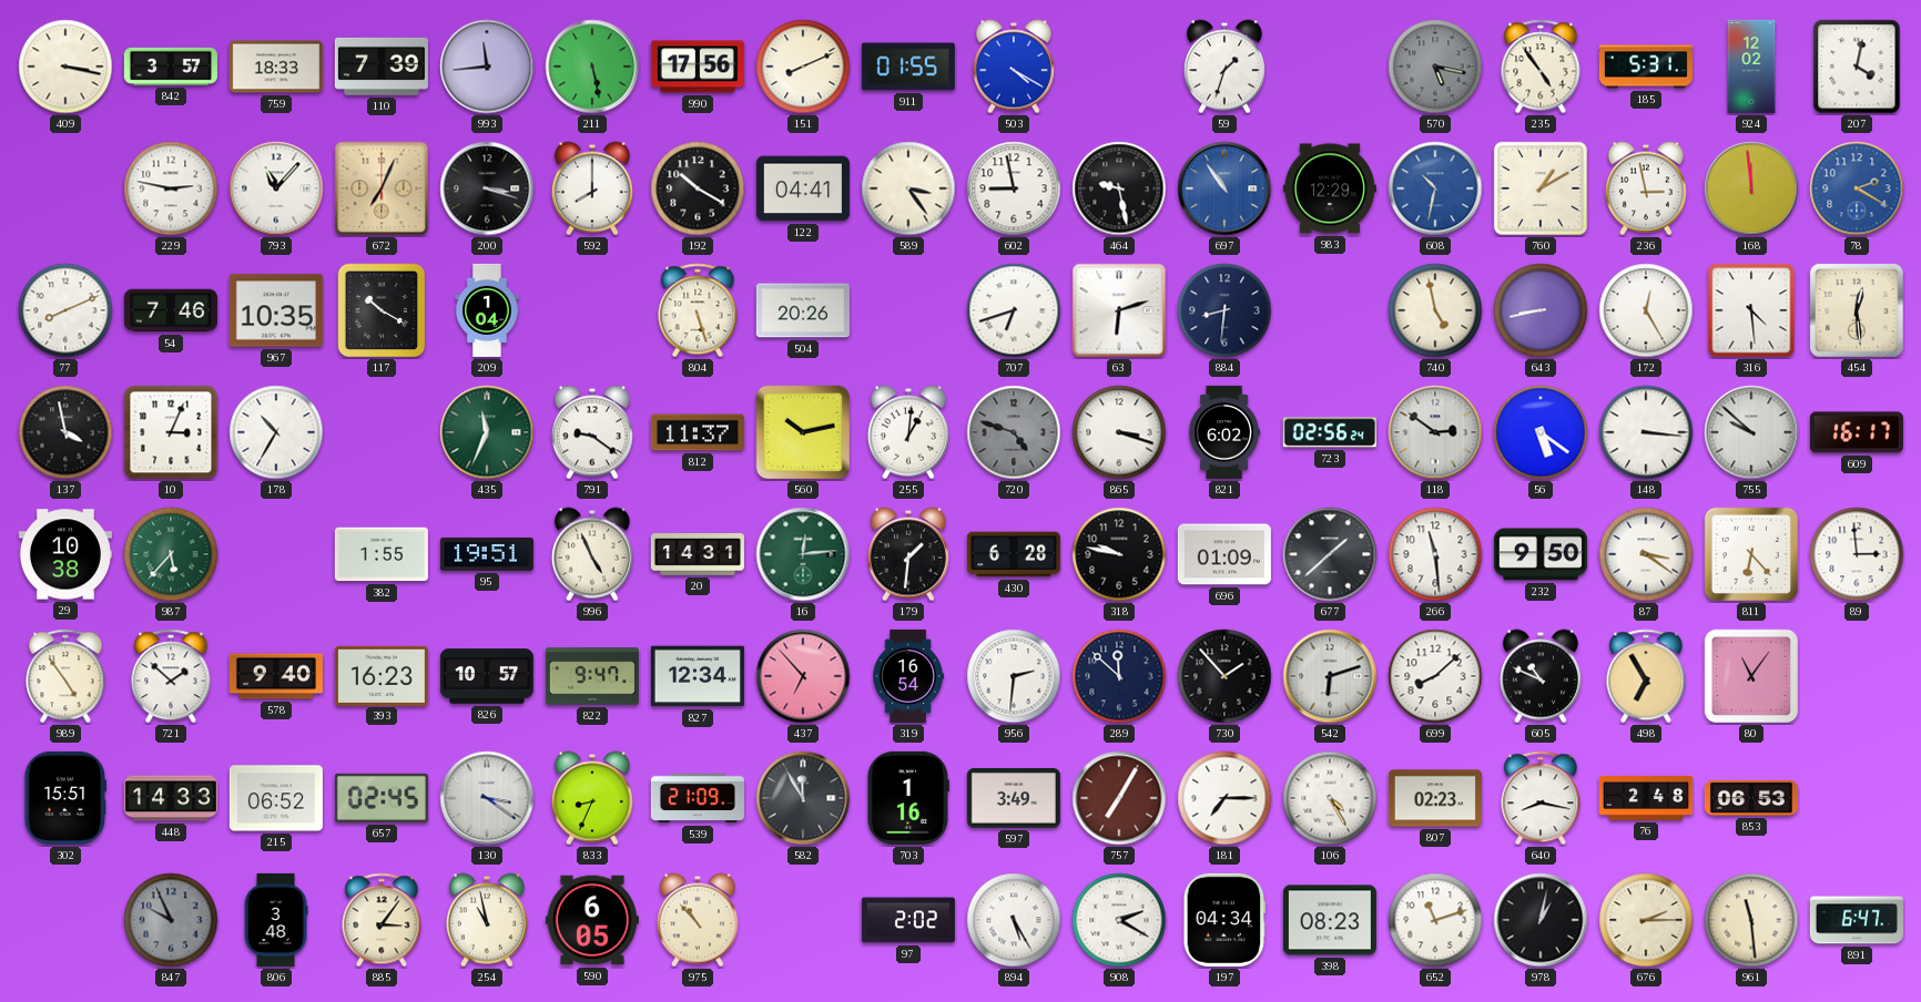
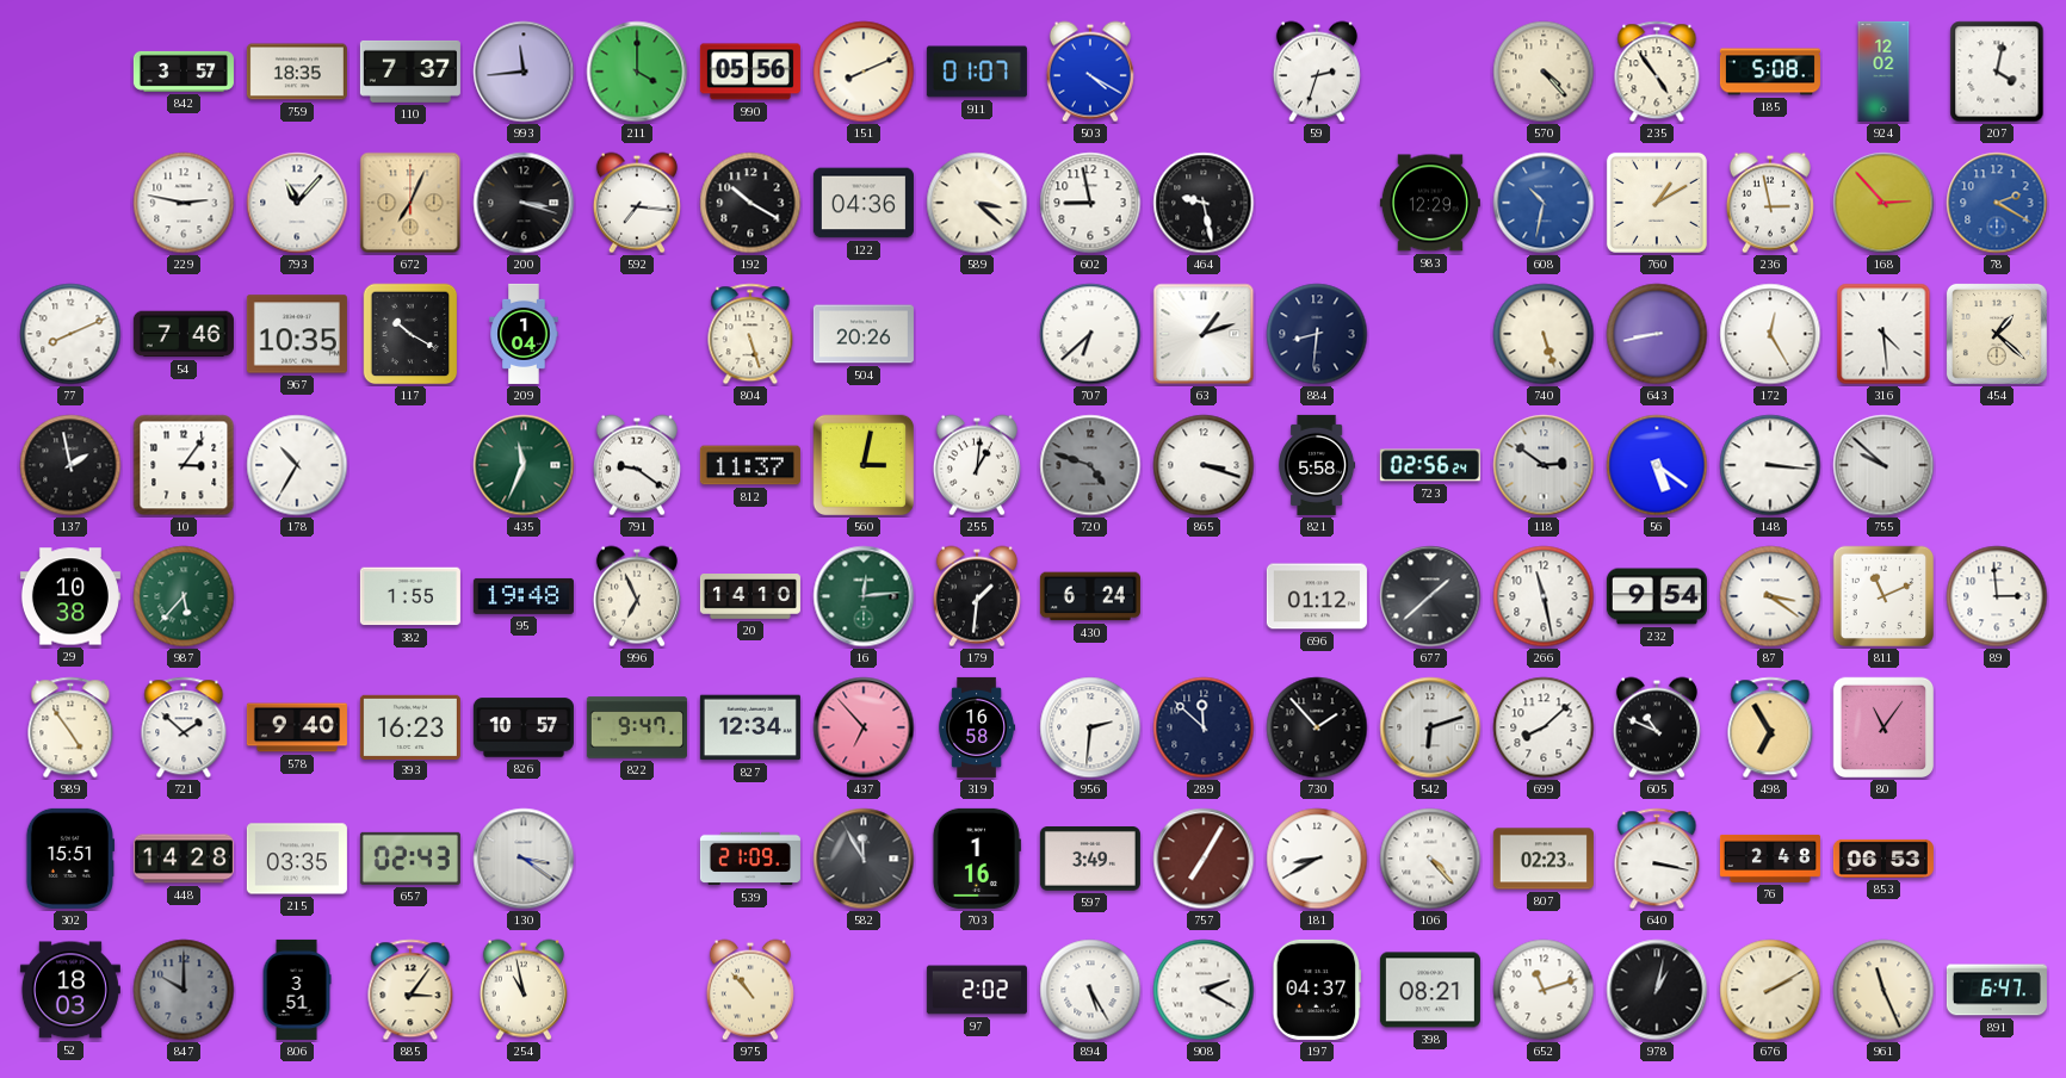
409: 3:17 -> none (65, 67)
759: 18:33 -> 18:35 (297, 72)
110: 7:39 -> 7:37 (410, 72)
211: 5:28 -> 4:00 (637, 72)
990: 17:56 -> 05:56 (750, 72)
911: 01:55 -> 01:07 (977, 72)
59: 1:33 -> 2:33 (1317, 72)
570: 5:17 -> 4:23 (1544, 72)
570 dial: grey -> cream (1544, 72)
185: 5:31 -> 5:08 (1770, 72)
592: 8:00 -> 7:16 (637, 203)
122: 04:41 -> 04:36 (864, 203)
589: 3:24 -> 3:22 (977, 203)
697: 10:54 -> none (1224, 188)
168: 11:59 -> 2:53 (1883, 203)
707: 6:42 -> 6:38 (1090, 334)
63: 6:12 -> 1:12 (1204, 334)
740: 4:58 -> 5:27 (1544, 334)
454: 12:29 -> 1:22 (1997, 334)
137: 3:58 -> 1:58 (70, 465)
10: 3:04 -> 3:06 (184, 465)
560: 10:13 -> 3:02 (864, 465)
821: 6:02 -> 5:58 (1317, 465)
609: 16:17 -> none (1857, 432)
95: 19:51 -> 19:48 (524, 596)
996: 4:56 -> 6:56 (637, 596)
20: 14:31 -> 14:10 (750, 597)
430: 6:28 -> 6:24 (1090, 596)
318: 9:47 -> none (1119, 554)
696: 01:09 -> 01:12 (1317, 596)
266: 11:29 -> 11:28 (1544, 596)
232: 9:50 -> 9:54 (1657, 596)
811: 6:23 -> 11:11 (1883, 596)
319: 16:54 -> 16:58 (977, 727)
448: 14:33 -> 14:28 (184, 859)
215: 06:52 -> 03:35 (297, 859)
657: 02:45 -> 02:43 (410, 859)
833: 8:34 -> none (592, 798)
181: 7:15 -> 8:40 (1317, 859)
106: 4:25 -> 4:23 (1430, 859)
640: 8:17 -> 3:17 (1657, 859)
52: none -> 18:03 (70, 990)
847: 9:56 -> 10:00 (184, 990)
806: 3:48 -> 3:51 (297, 990)
590: 6:05 -> none (592, 920)
197: 04:34 -> 04:37 (1317, 990)
398: 08:23 -> 08:21 (1430, 990)
676: 2:15 -> 2:10 (1770, 990)
961: 11:29 -> 11:26 (1883, 990)
